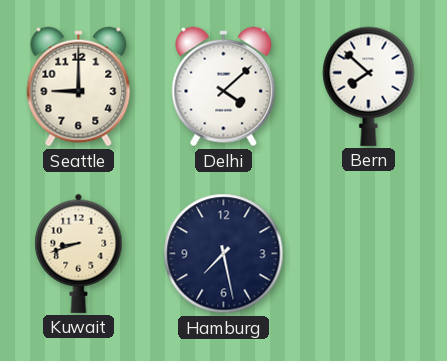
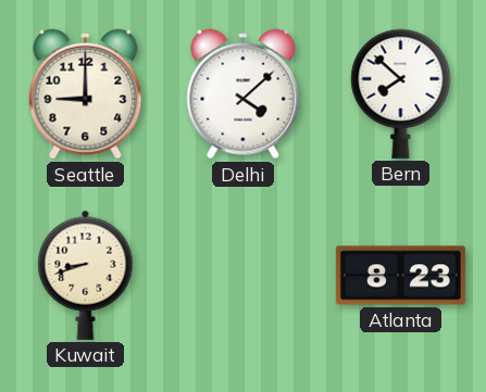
Hamburg: 7:28 -> none (224, 254)
Atlanta: none -> 8:23 (400, 276)
